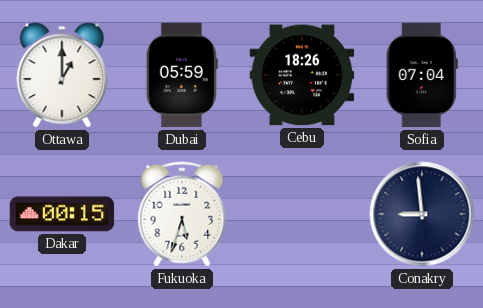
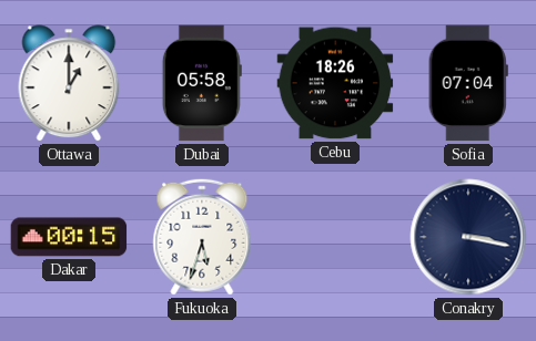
Dubai: 05:59 -> 05:58 (202, 83)
Conakry: 8:59 -> 3:17 (468, 237)
